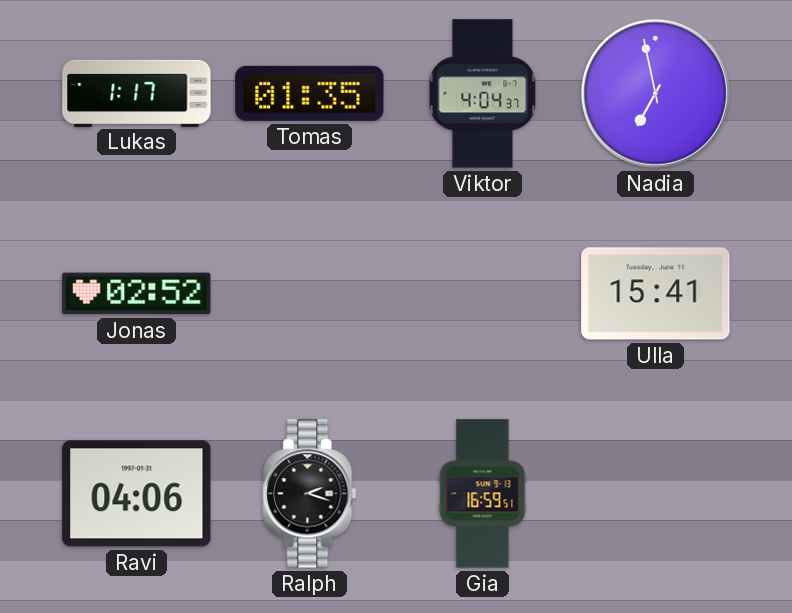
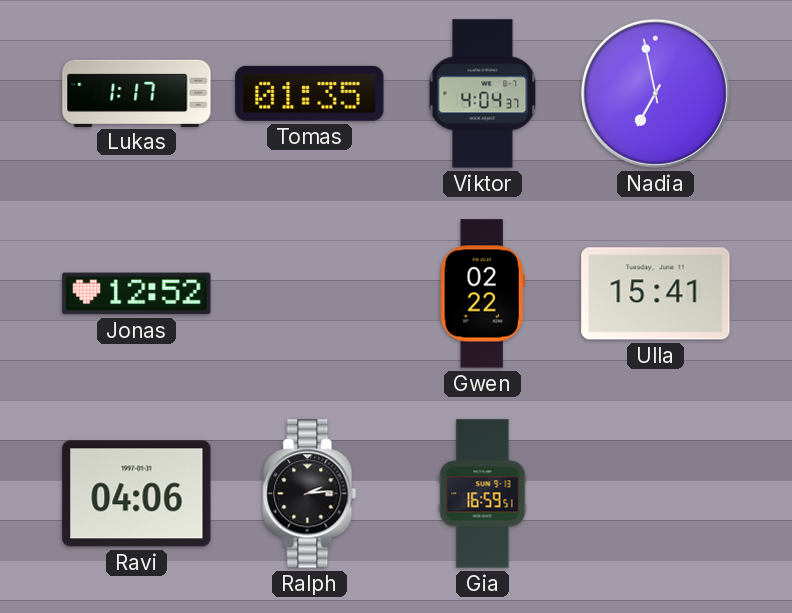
Jonas: 02:52 -> 12:52 (137, 294)
Gwen: none -> 02:22 (482, 294)
Ralph: 2:18 -> 2:14 (310, 494)
